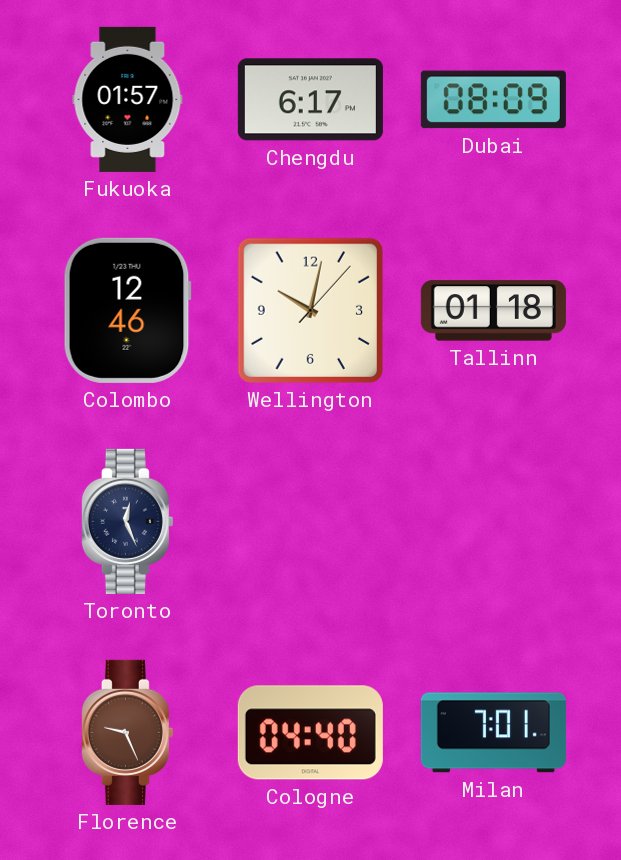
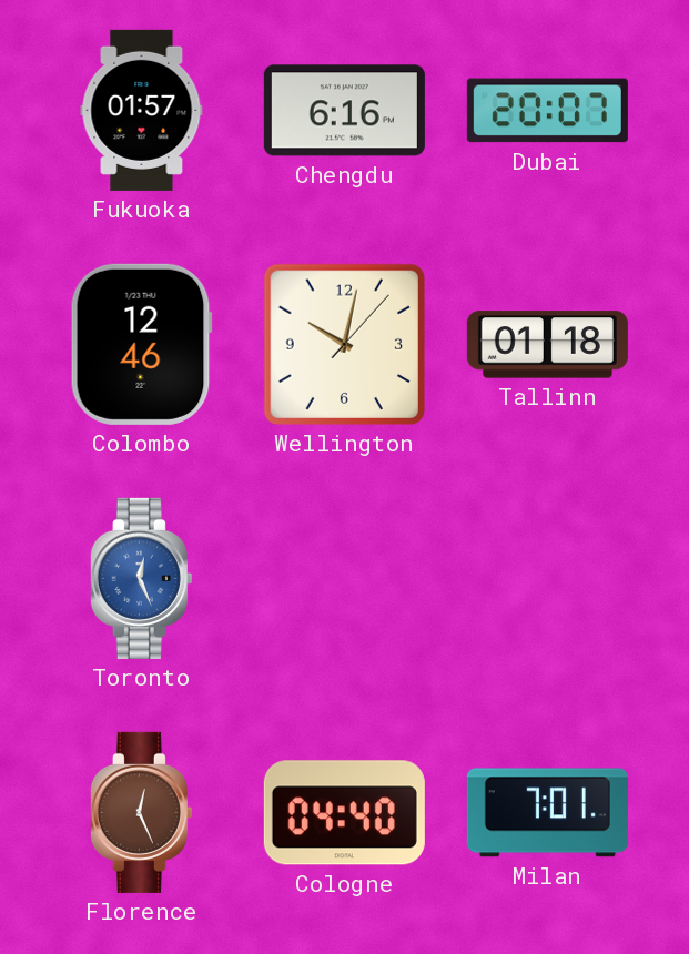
Chengdu: 6:17 -> 6:16 (344, 111)
Dubai: 08:09 -> 20:07 (547, 111)
Toronto dial: navy -> blue (141, 578)
Florence: 9:26 -> 12:26 (141, 812)
